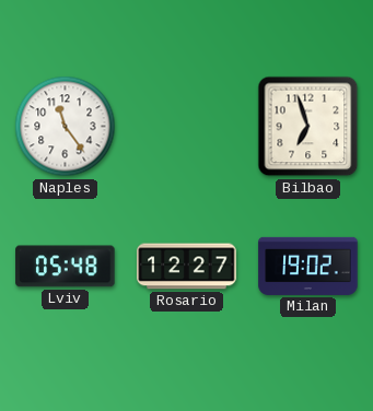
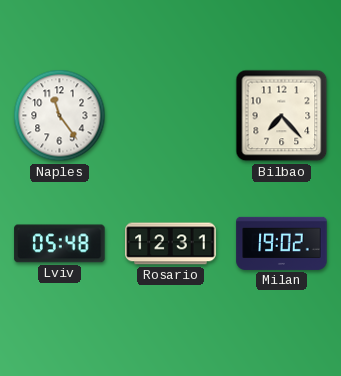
Bilbao: 6:57 -> 7:23 (282, 116)
Rosario: 12:27 -> 12:31 (171, 244)
